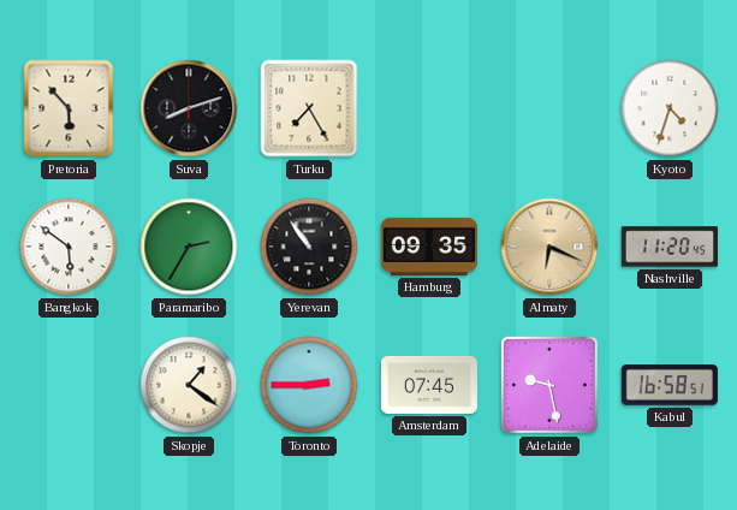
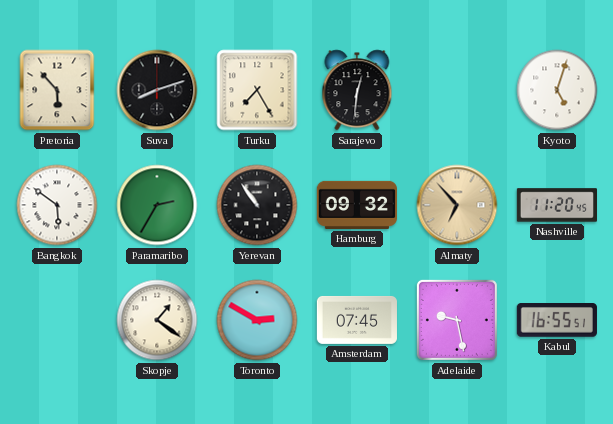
Sarajevo: none -> 12:31 (357, 90)
Kyoto: 4:33 -> 5:03 (557, 90)
Hamburg: 09:35 -> 09:32 (356, 205)
Almaty: 6:19 -> 6:53 (457, 205)
Toronto: 2:45 -> 2:50 (257, 320)
Kabul: 16:58 -> 16:55 (557, 320)
